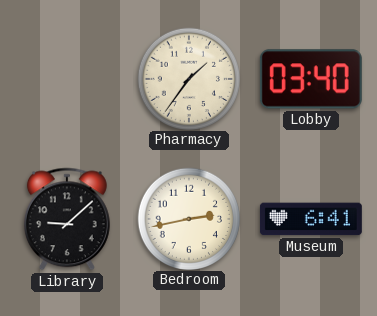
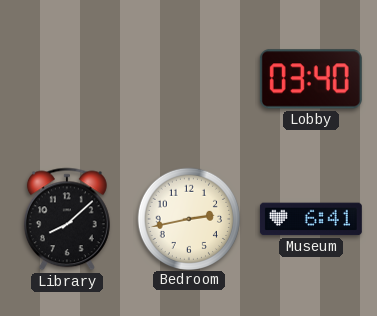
Pharmacy: 1:36 -> none (188, 78)
Library: 9:08 -> 8:08 (67, 219)
